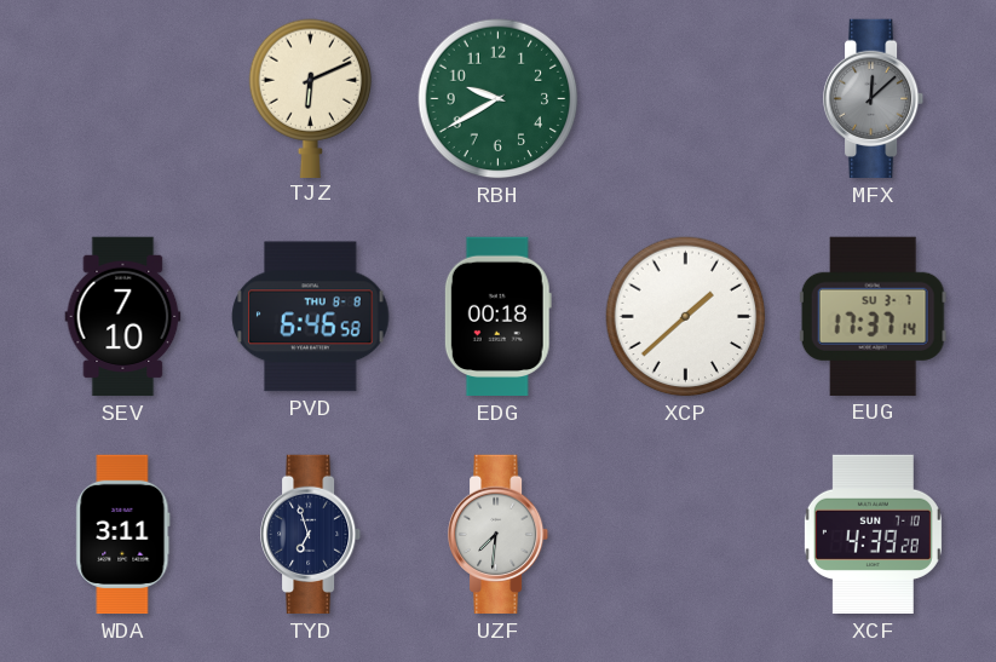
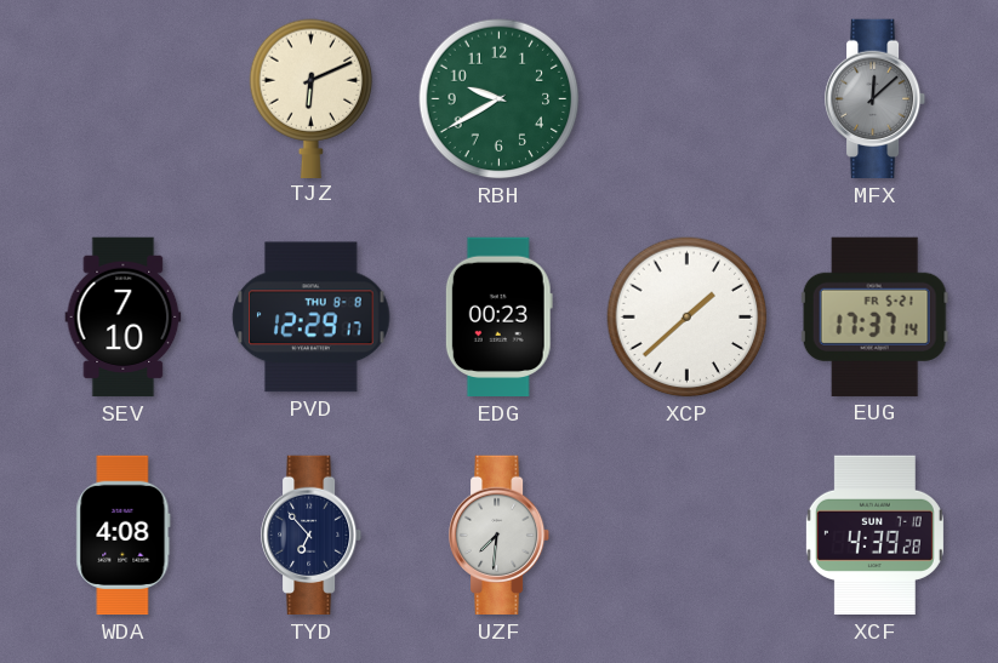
PVD: 6:46 -> 12:29 (312, 318)
EDG: 00:18 -> 00:23 (498, 318)
EUG date: SU 3-7 -> FR 5-21 (874, 316)
WDA: 3:11 -> 4:08 (124, 536)
TYD: 6:57 -> 6:53 (313, 536)
